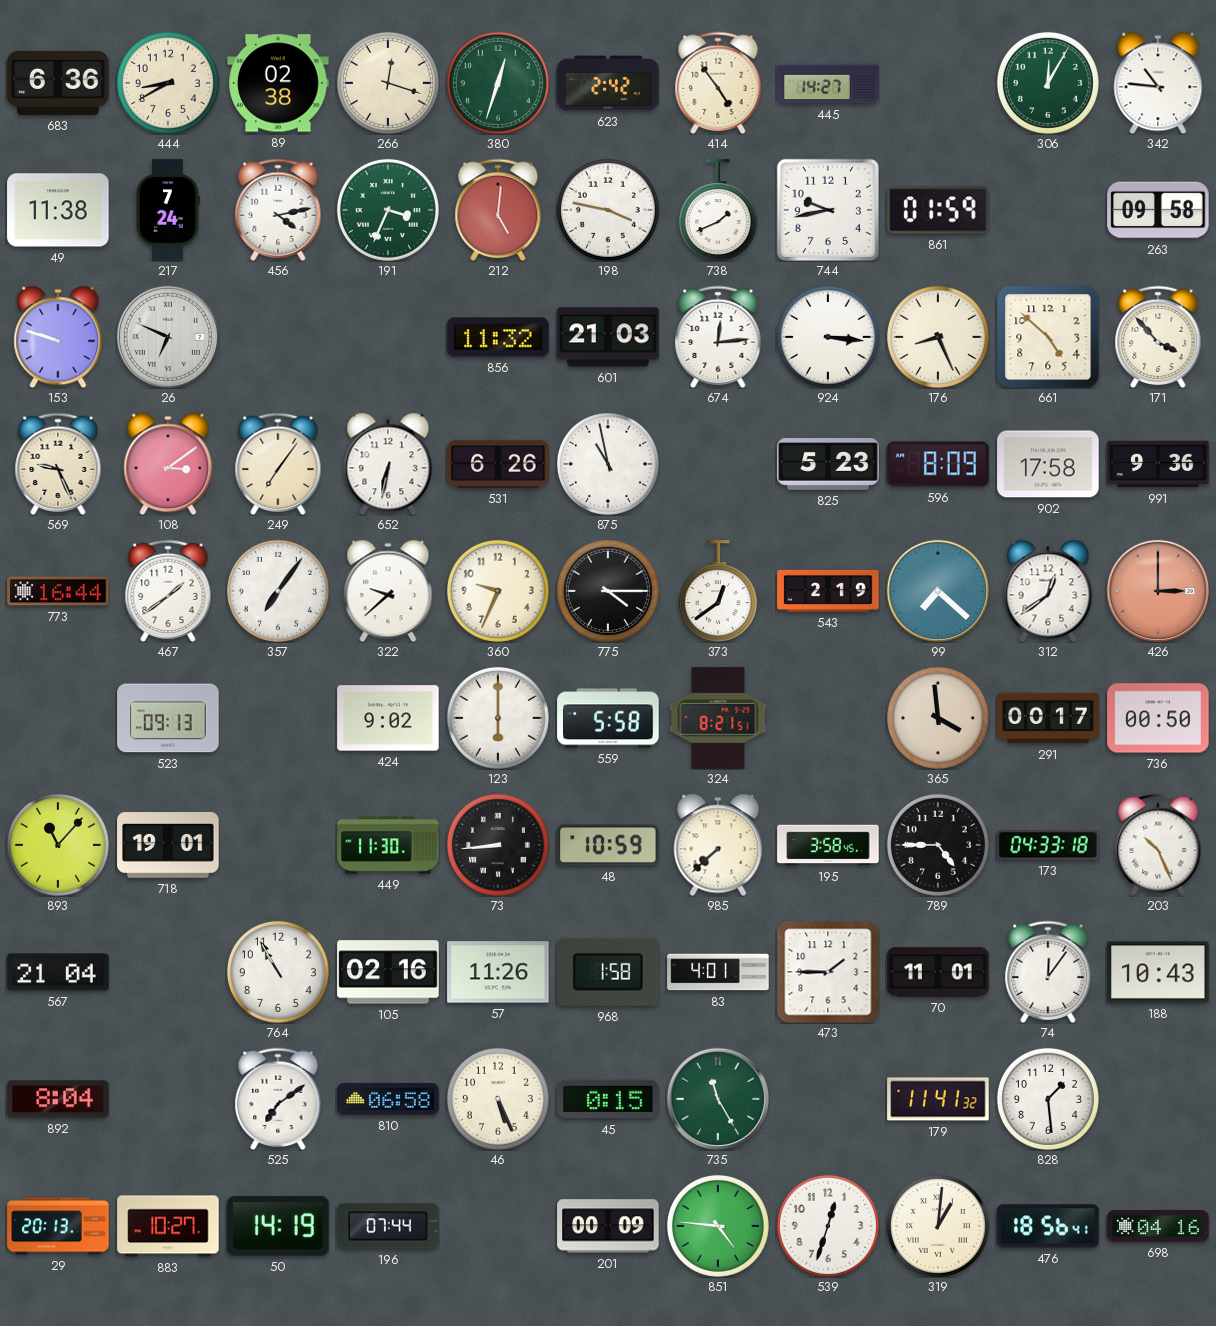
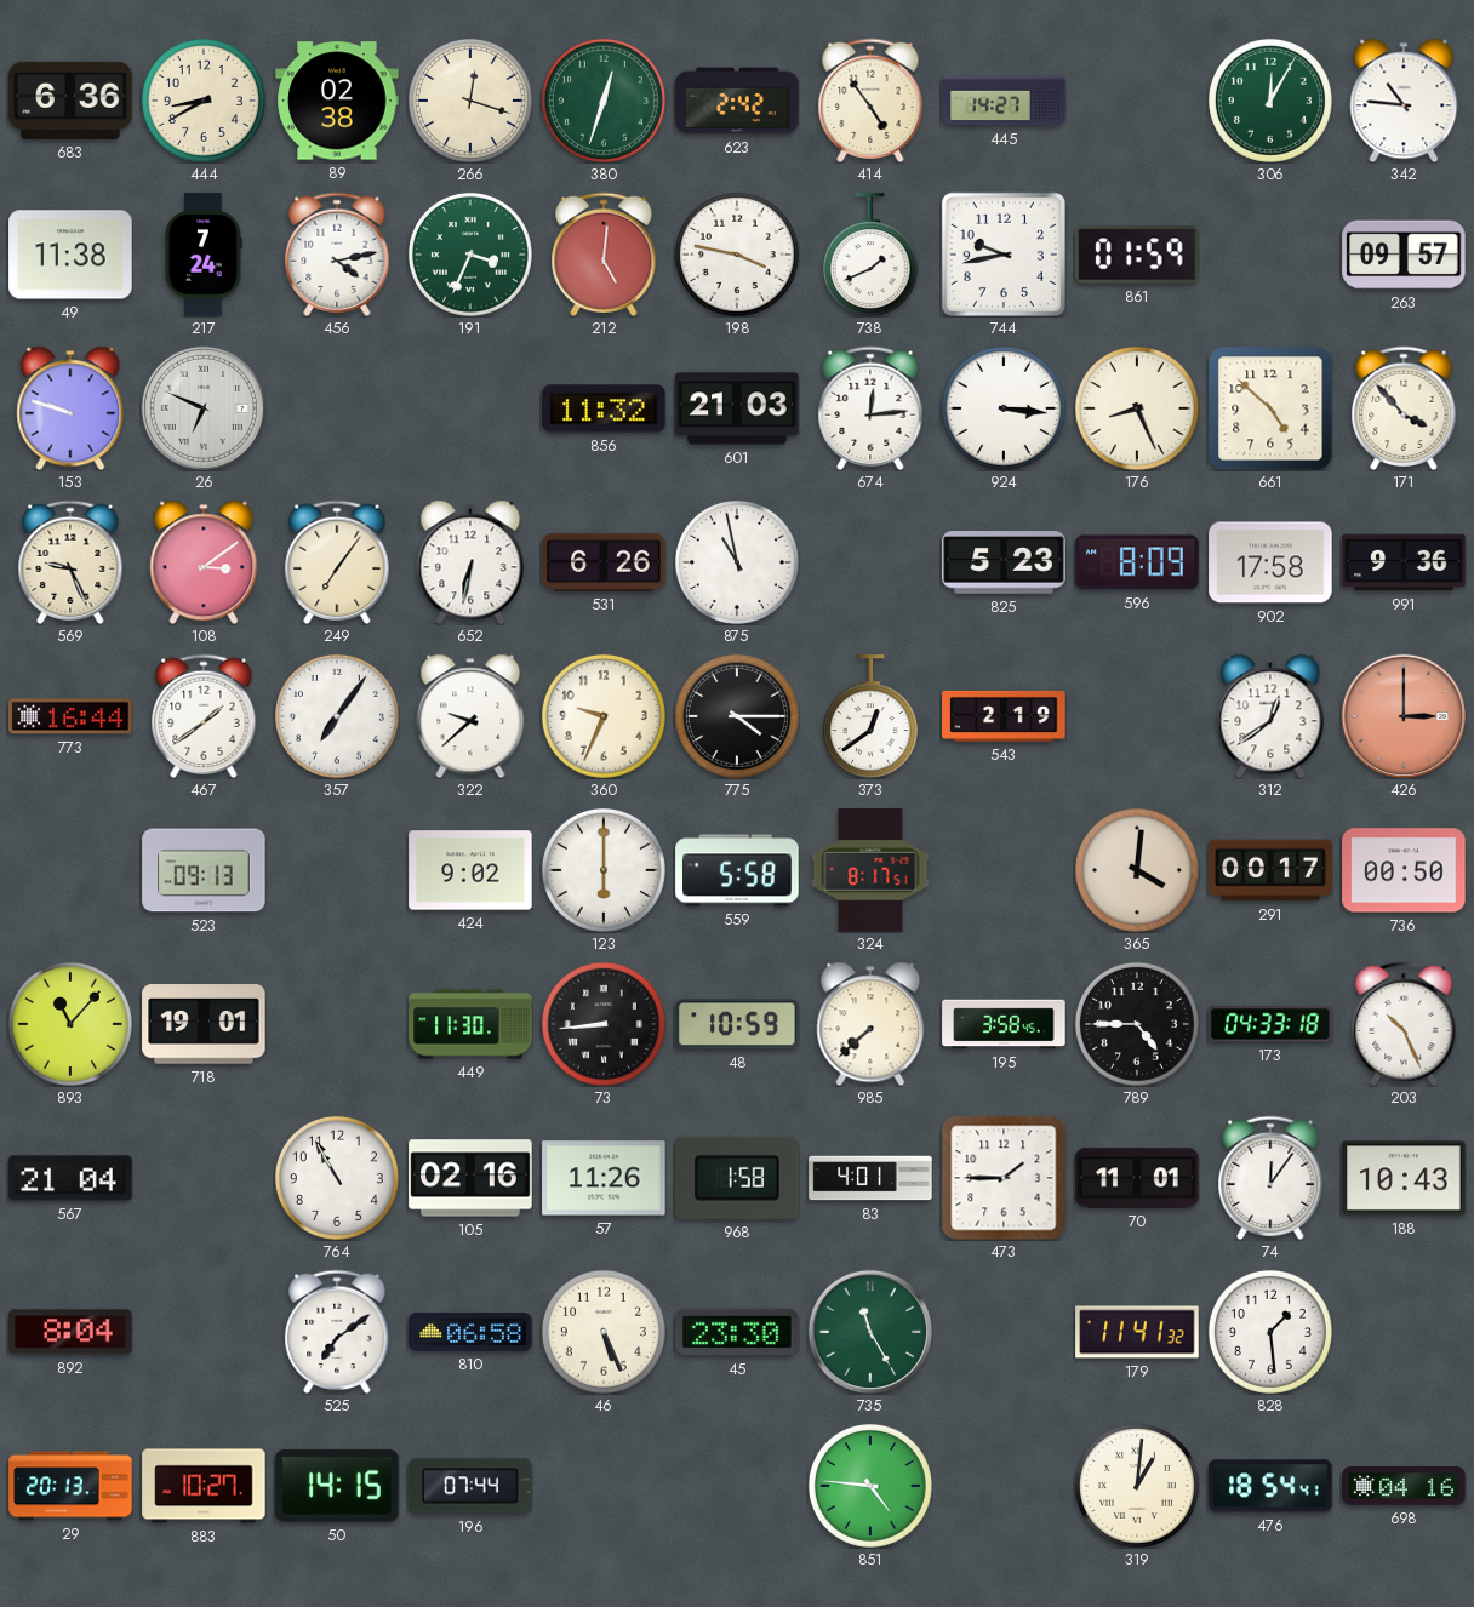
263: 09:58 -> 09:57 (1404, 255)
99: 7:22 -> none (937, 590)
324: 8:21 -> 8:17 (870, 870)
365: 3:59 -> 4:01 (1137, 870)
45: 0:15 -> 23:30 (737, 1332)
50: 14:19 -> 14:15 (337, 1486)
201: 00:09 -> none (608, 1226)
539: 12:33 -> none (828, 1226)
476: 18:56 -> 18:54 (1270, 1486)
